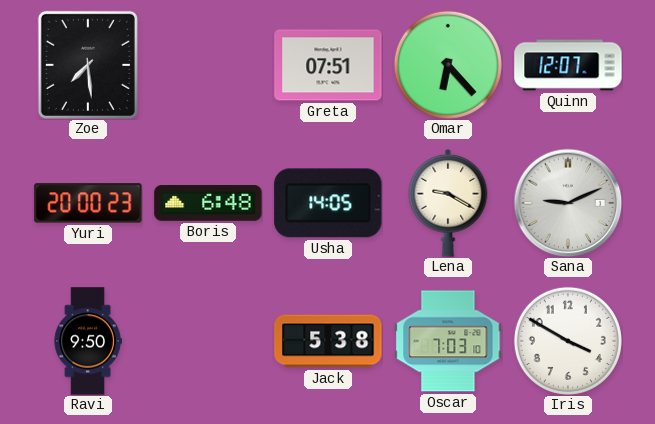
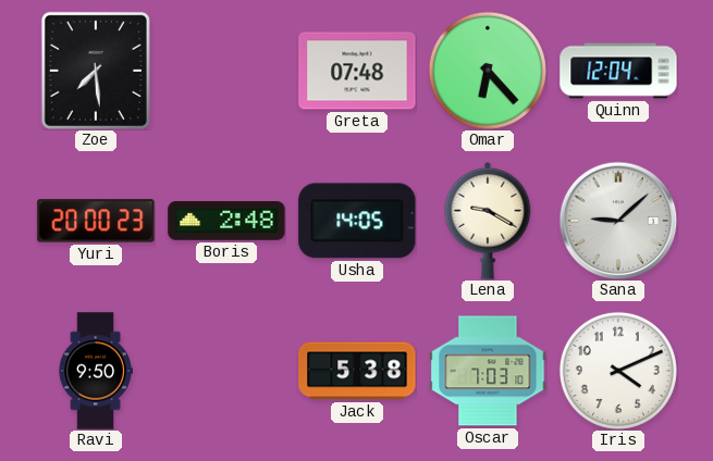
Greta: 07:51 -> 07:48 (357, 71)
Quinn: 12:07 -> 12:04 (618, 71)
Boris: 6:48 -> 2:48 (226, 221)
Sana: 9:11 -> 9:08 (618, 221)
Iris: 3:50 -> 4:11 (618, 371)
